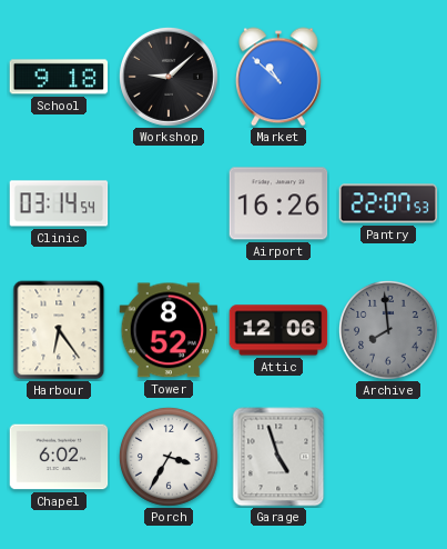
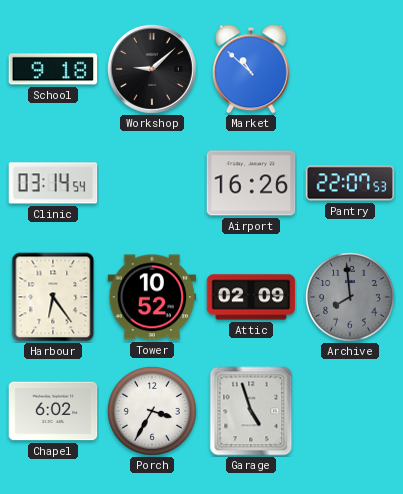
Tower: 8:52 -> 10:52 (152, 297)
Attic: 12:06 -> 02:09 (251, 297)
